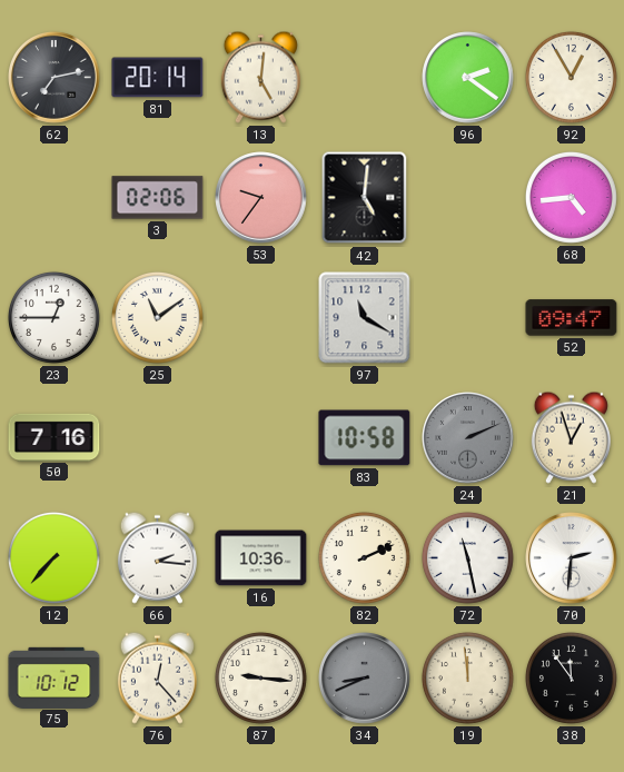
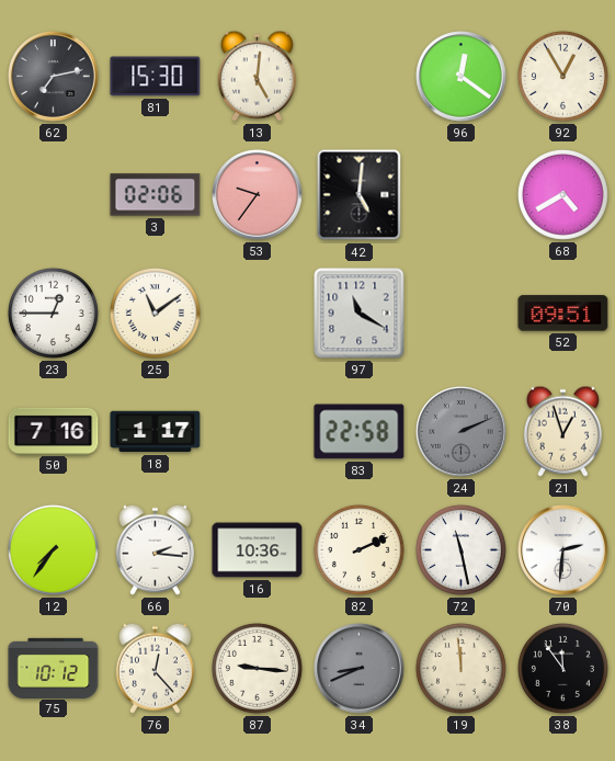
81: 20:14 -> 15:30 (156, 77)
96: 2:21 -> 12:21 (462, 77)
68: 4:44 -> 4:40 (562, 194)
52: 09:47 -> 09:51 (563, 314)
18: none -> 1:17 (156, 432)
83: 10:58 -> 22:58 (360, 432)
12: 7:37 -> 7:36 (53, 549)
